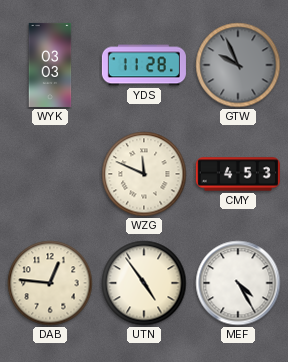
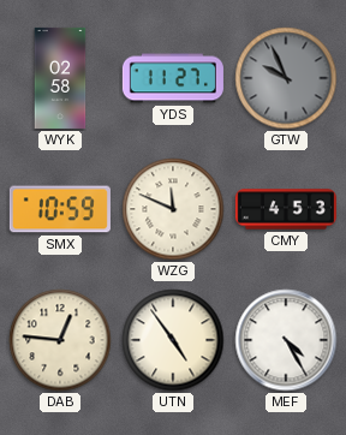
WYK: 03:03 -> 02:58 (60, 78)
YDS: 11:28 -> 11:27 (173, 78)
SMX: none -> 10:59 (60, 209)
